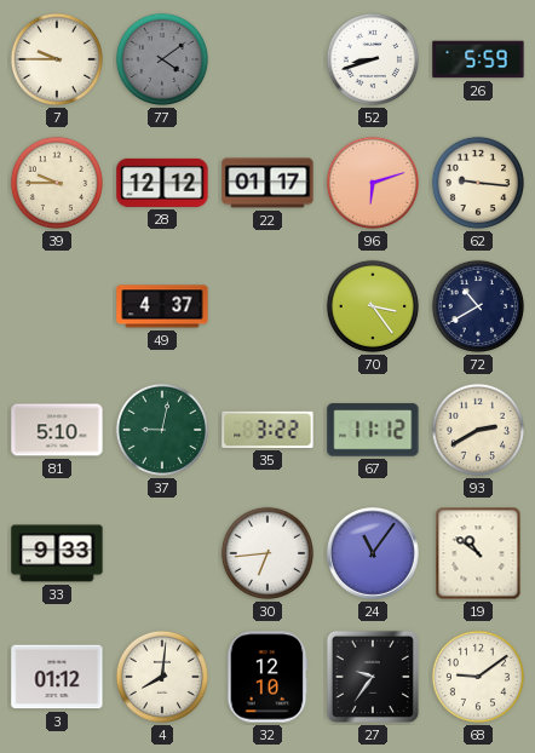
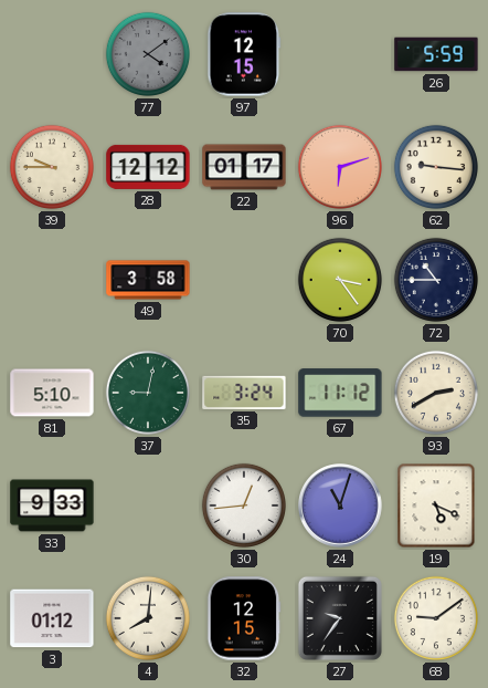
7: 9:45 -> none (57, 59)
97: none -> 12:15 (244, 54)
52: 8:42 -> none (373, 59)
49: 4:37 -> 3:58 (148, 280)
72: 10:40 -> 10:45 (436, 280)
35: 3:22 -> 3:24 (244, 393)
30: 6:44 -> 12:44 (244, 505)
24: 11:06 -> 11:03 (341, 507)
19: 10:51 -> 5:19 (436, 505)
32: 12:10 -> 12:15 (244, 618)
